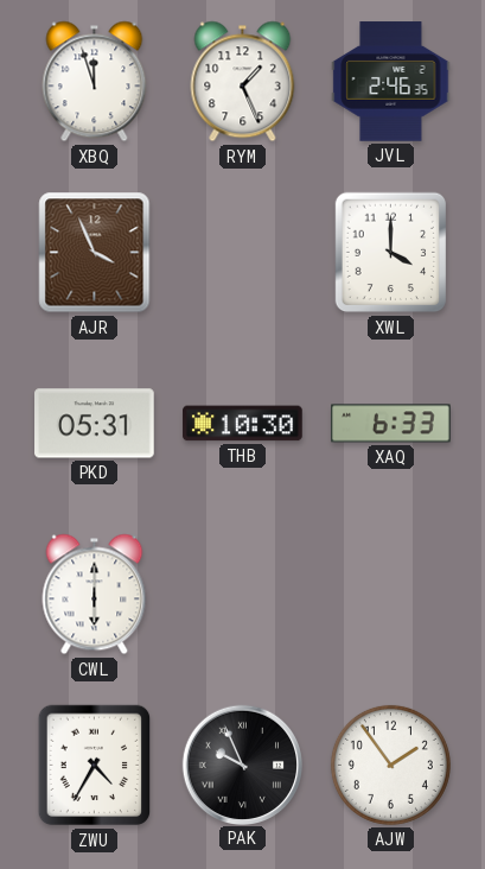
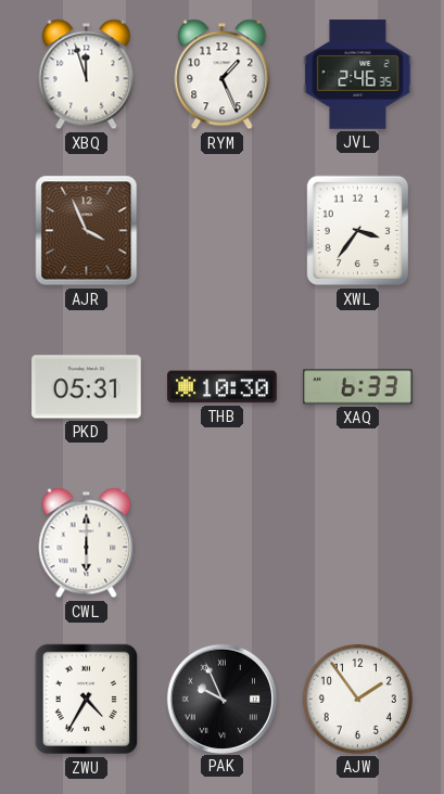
XWL: 4:00 -> 3:36 (358, 231)
